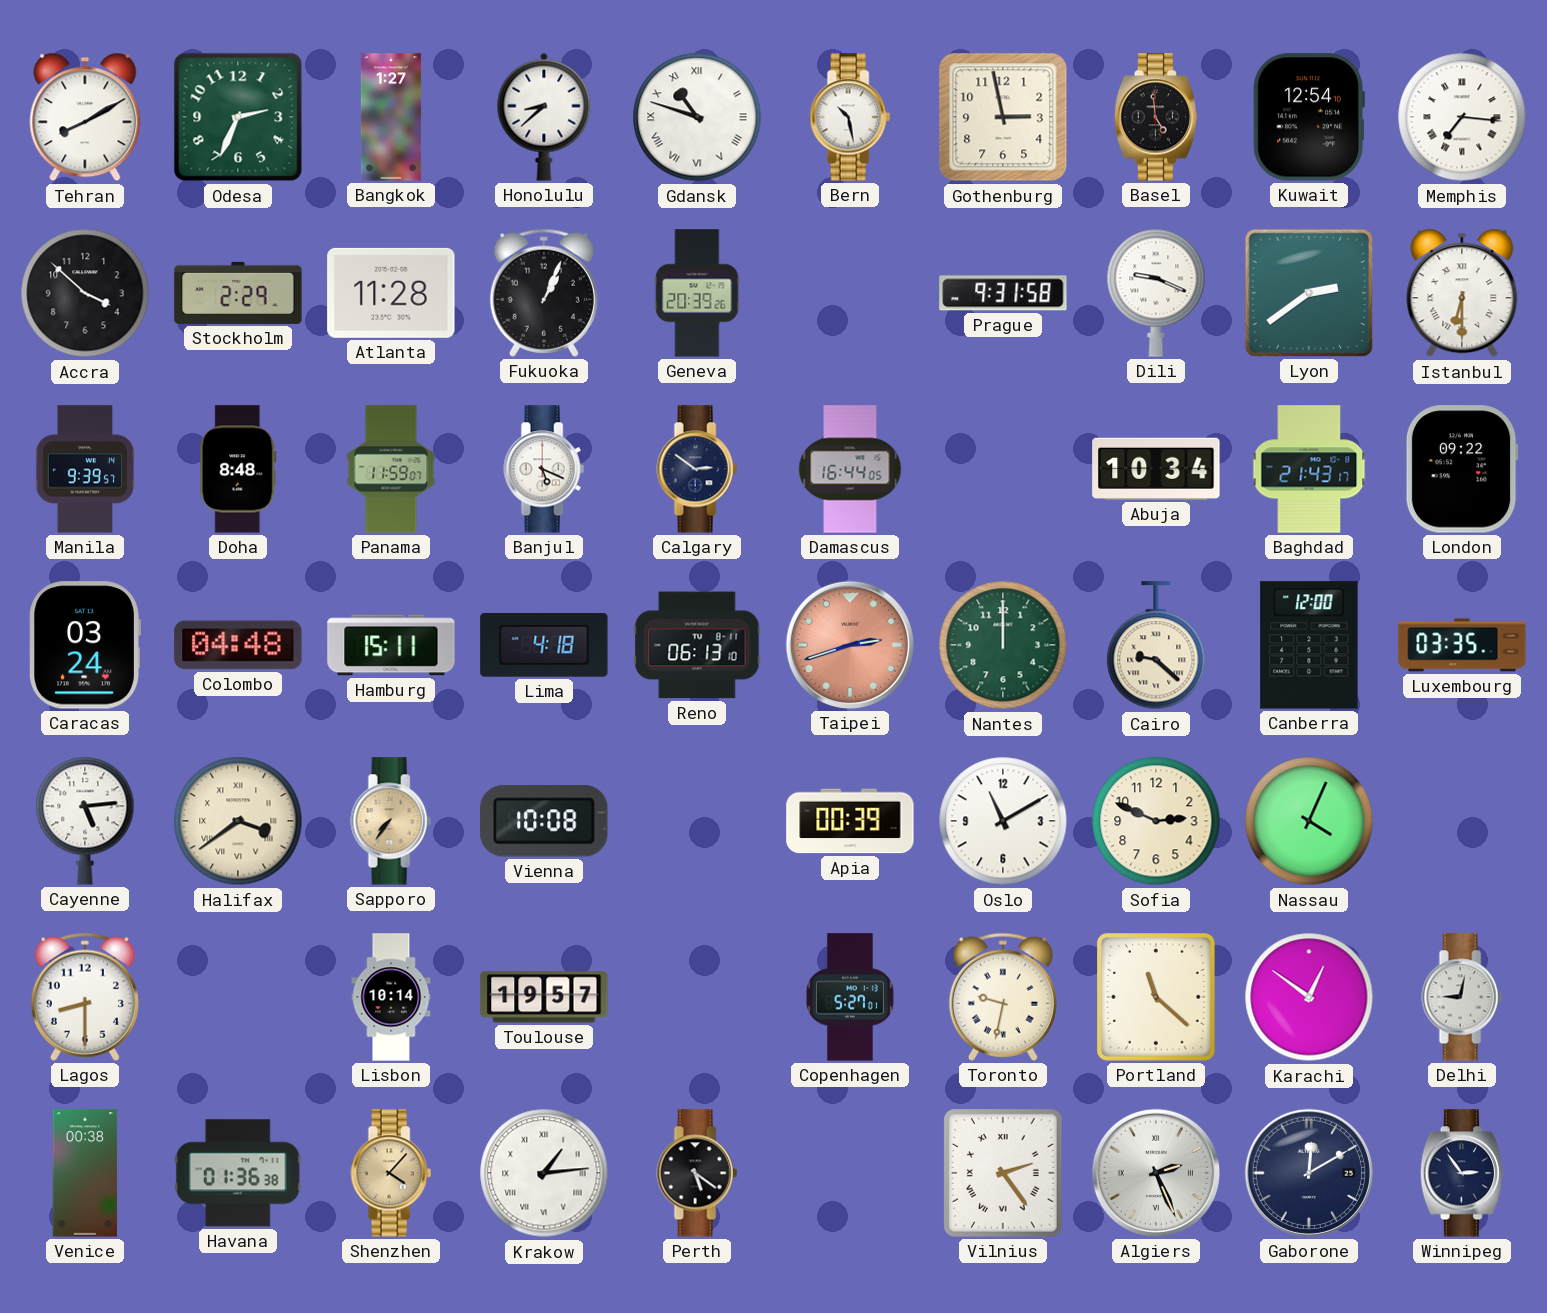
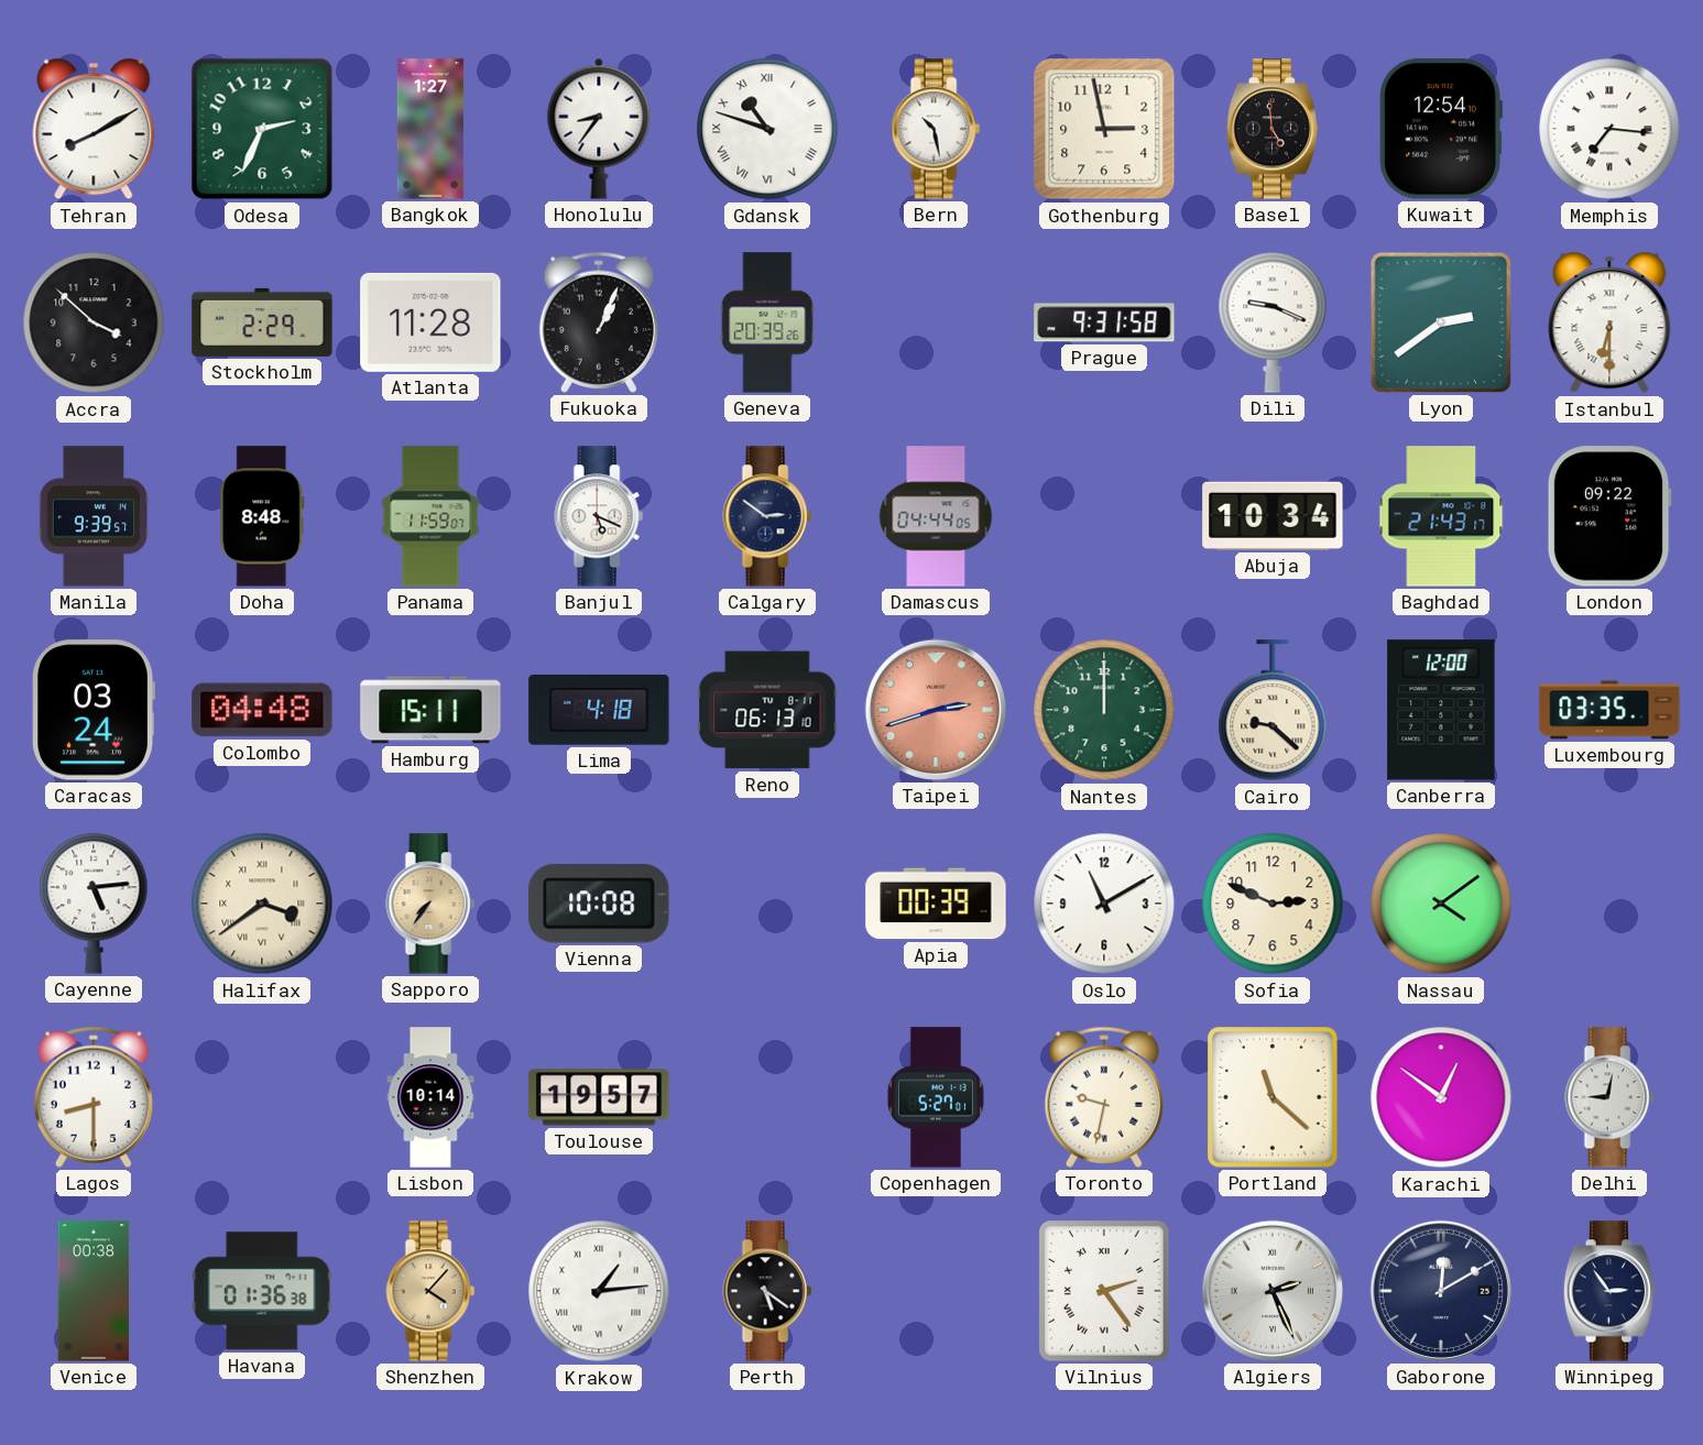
Honolulu: 8:38 -> 8:36 (599, 129)
Damascus: 16:44 -> 04:44 (936, 516)
Nassau: 4:04 -> 4:09 (1441, 904)
